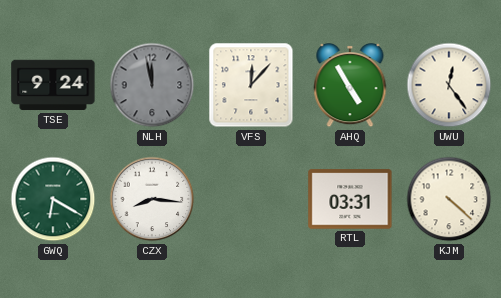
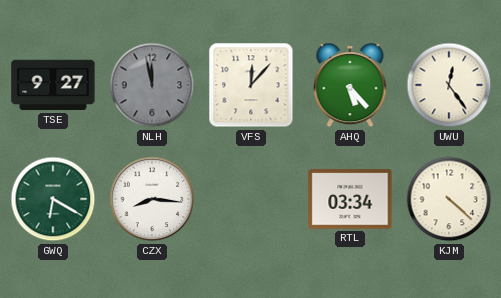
TSE: 9:24 -> 9:27 (53, 85)
AHQ: 4:55 -> 5:23 (350, 86)
RTL: 03:31 -> 03:34 (350, 199)
